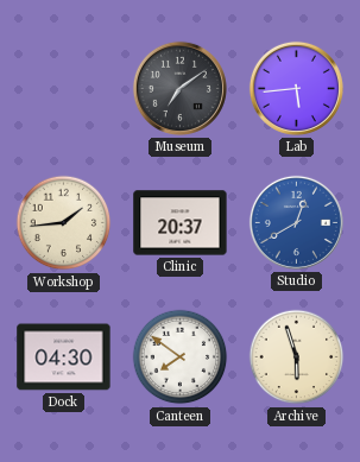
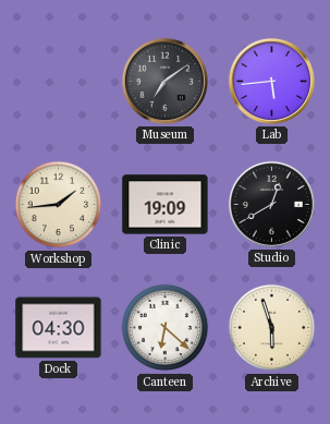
Clinic: 20:37 -> 19:09 (166, 205)
Studio dial: blue -> black (271, 204)
Canteen: 7:51 -> 6:22 (166, 328)
